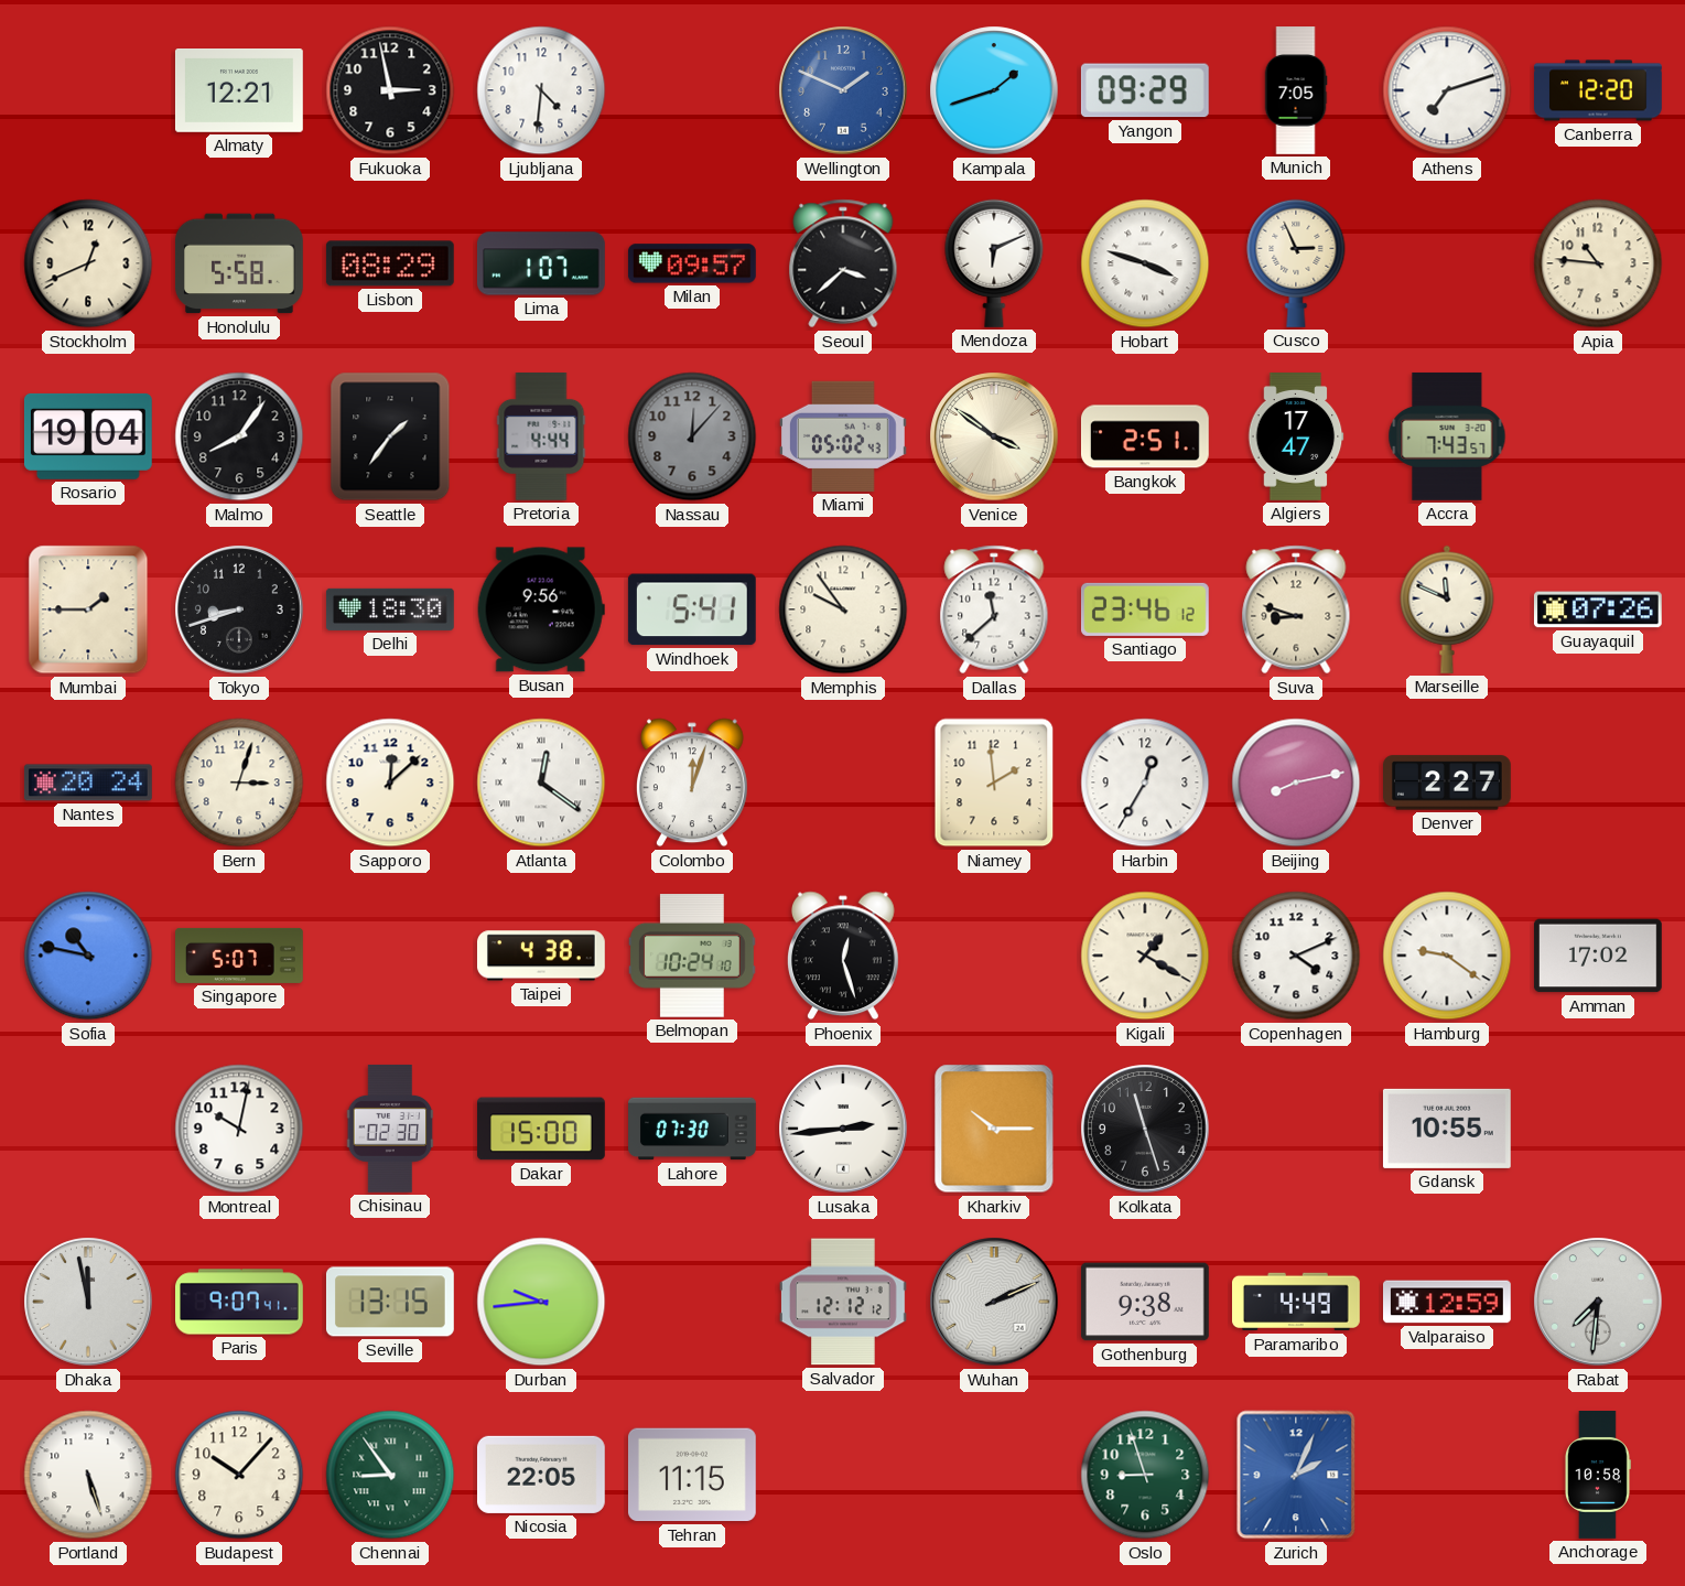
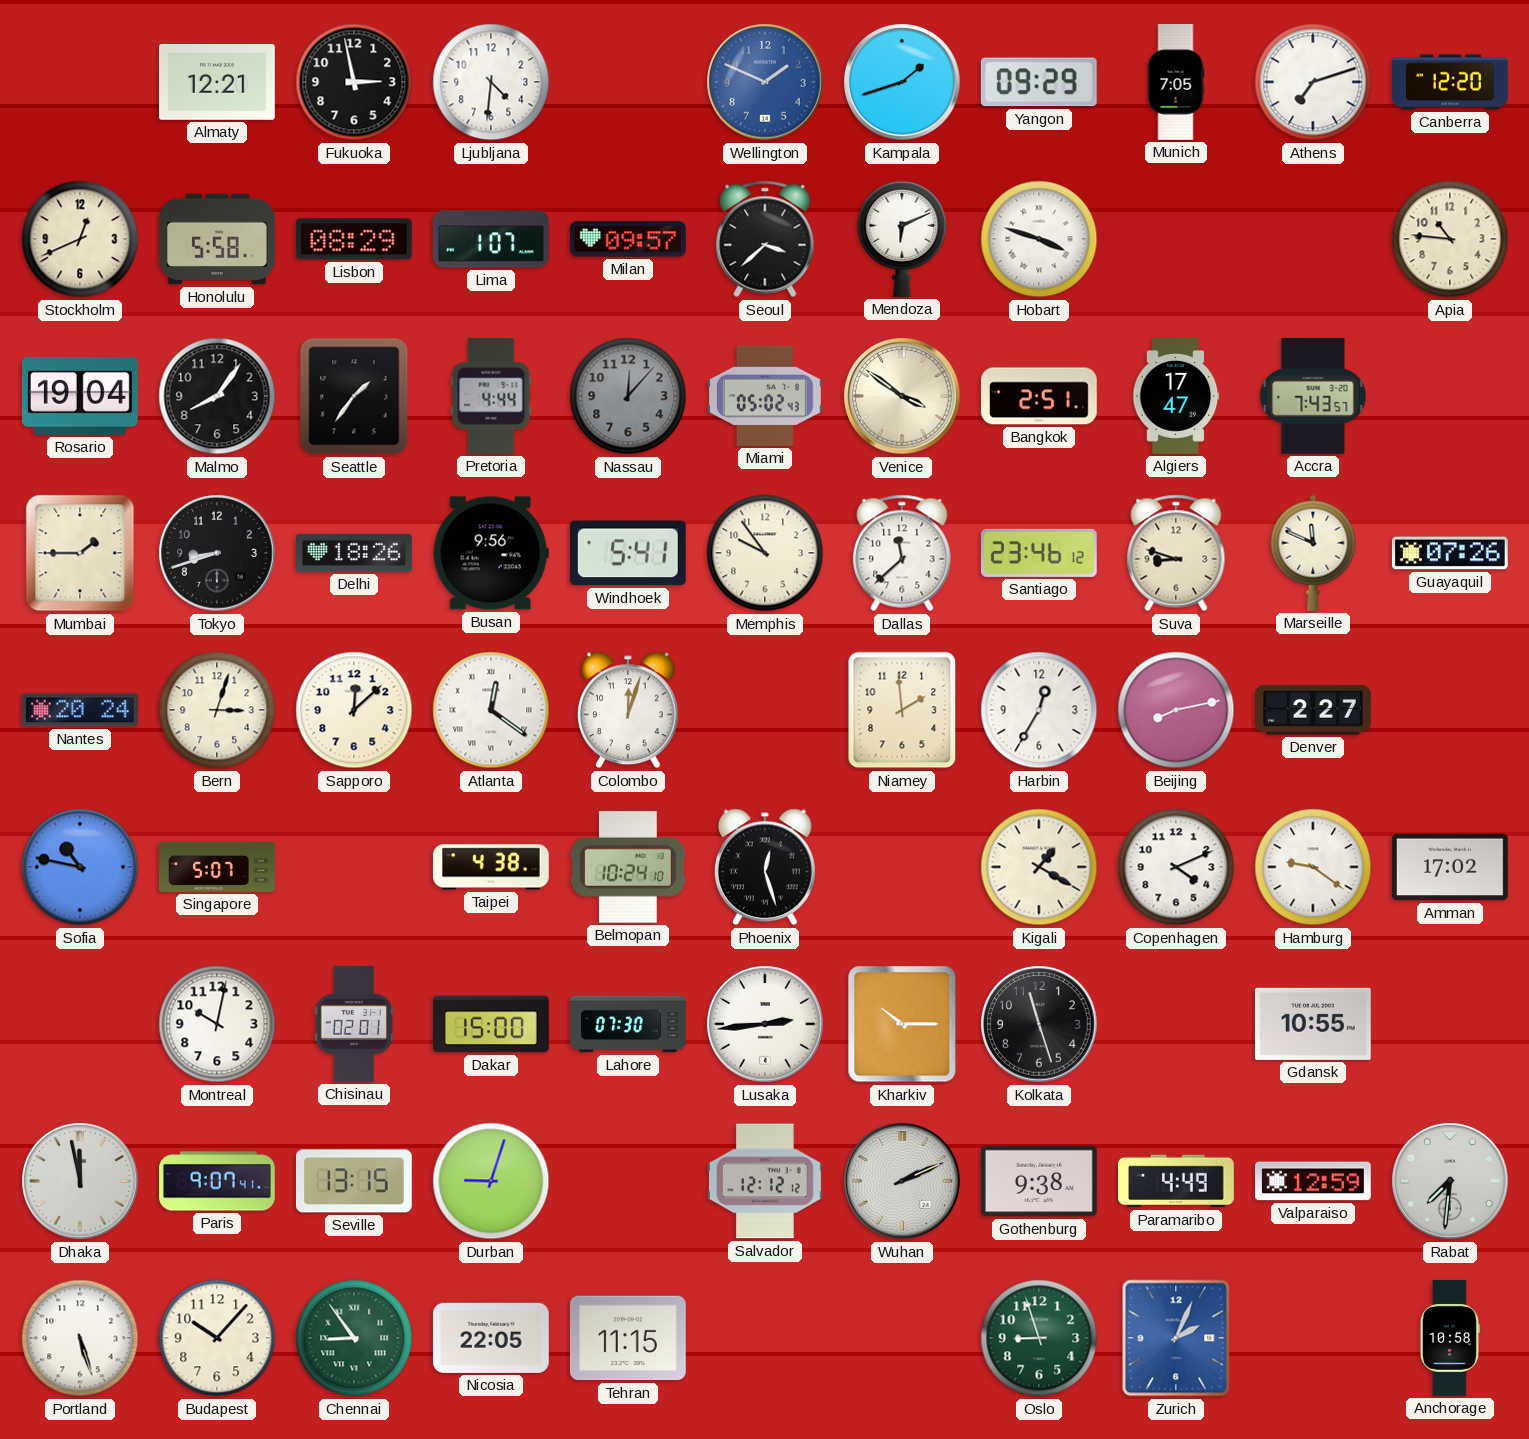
Cusco: 2:56 -> none (1296, 263)
Delhi: 18:30 -> 18:26 (354, 553)
Chisinau: 02:30 -> 02:01 (354, 1024)
Durban: 9:44 -> 9:03 (491, 1181)
